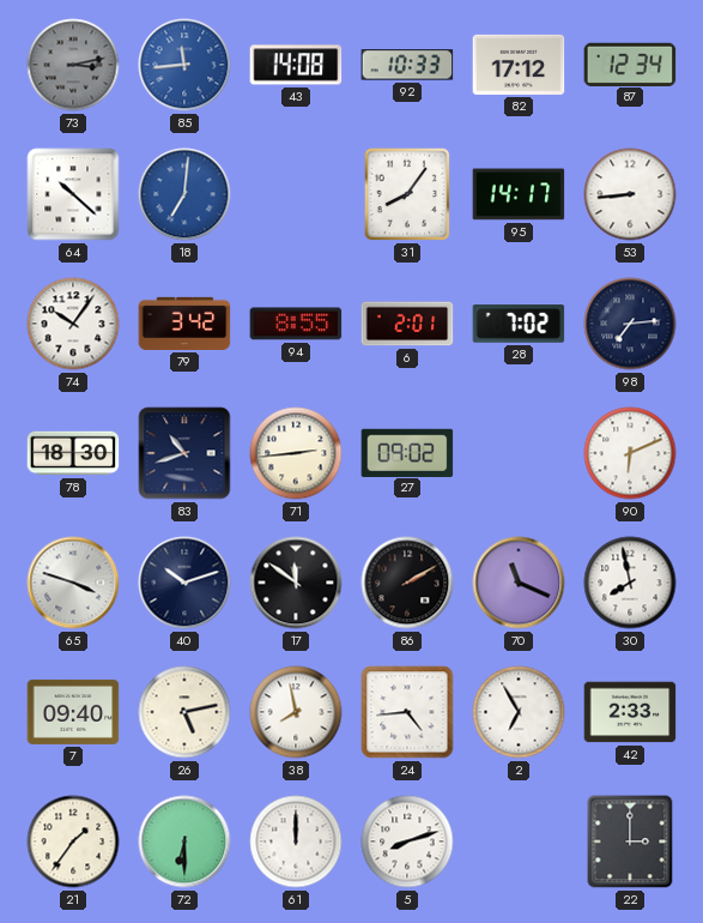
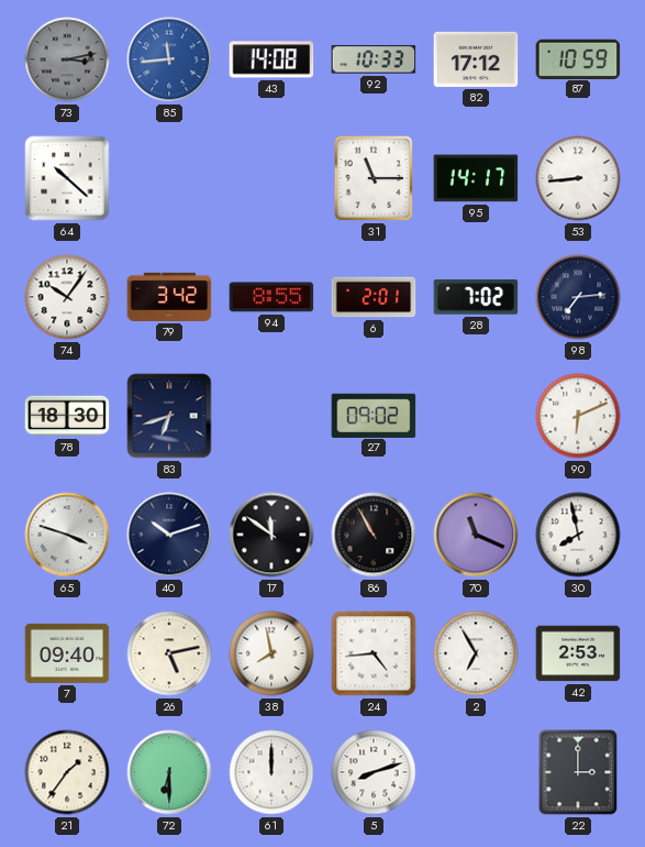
87: 12:34 -> 10:59 (578, 58)
18: 7:01 -> none (184, 194)
31: 8:06 -> 11:15 (374, 178)
83: 10:42 -> 6:42 (169, 416)
71: 2:44 -> none (296, 453)
86: 2:10 -> 10:55 (374, 535)
42: 2:33 -> 2:53 (578, 653)
